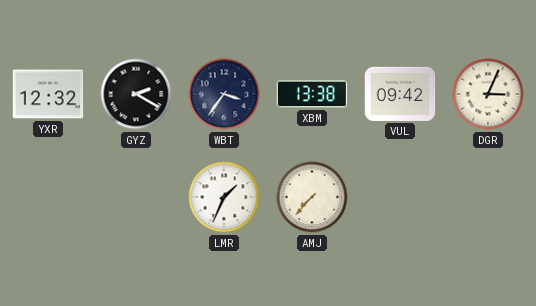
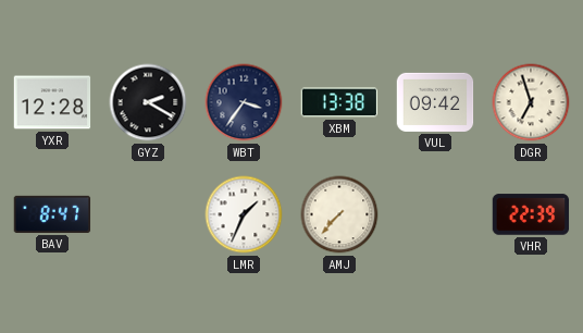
YXR: 12:32 -> 12:28 (52, 102)
DGR: 3:04 -> 6:57 (531, 102)
BAV: none -> 8:47 (52, 214)
VHR: none -> 22:39 (531, 214)
